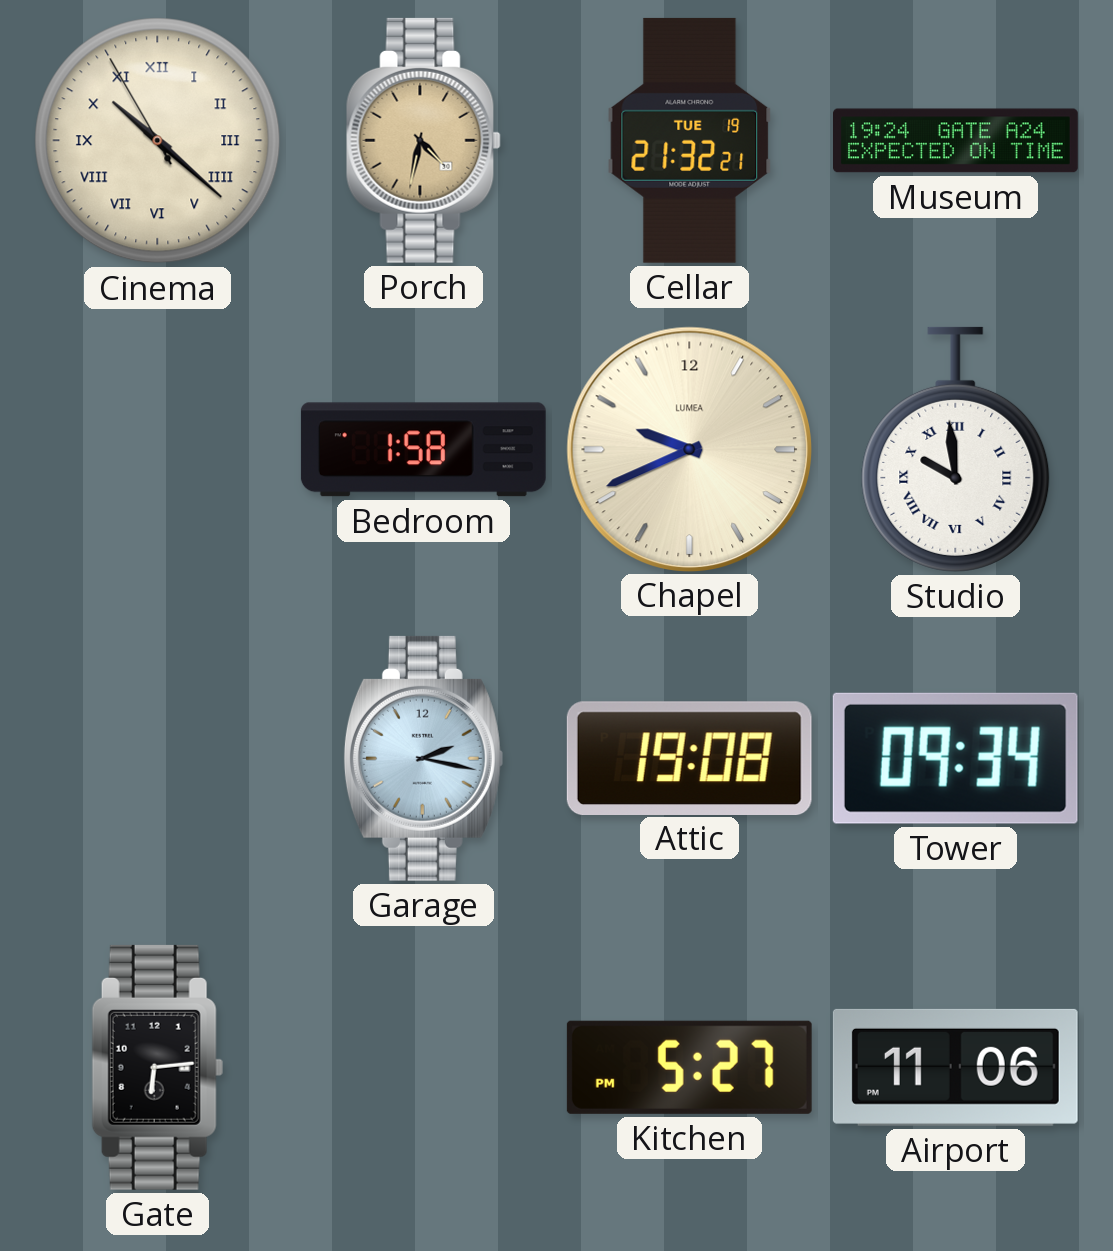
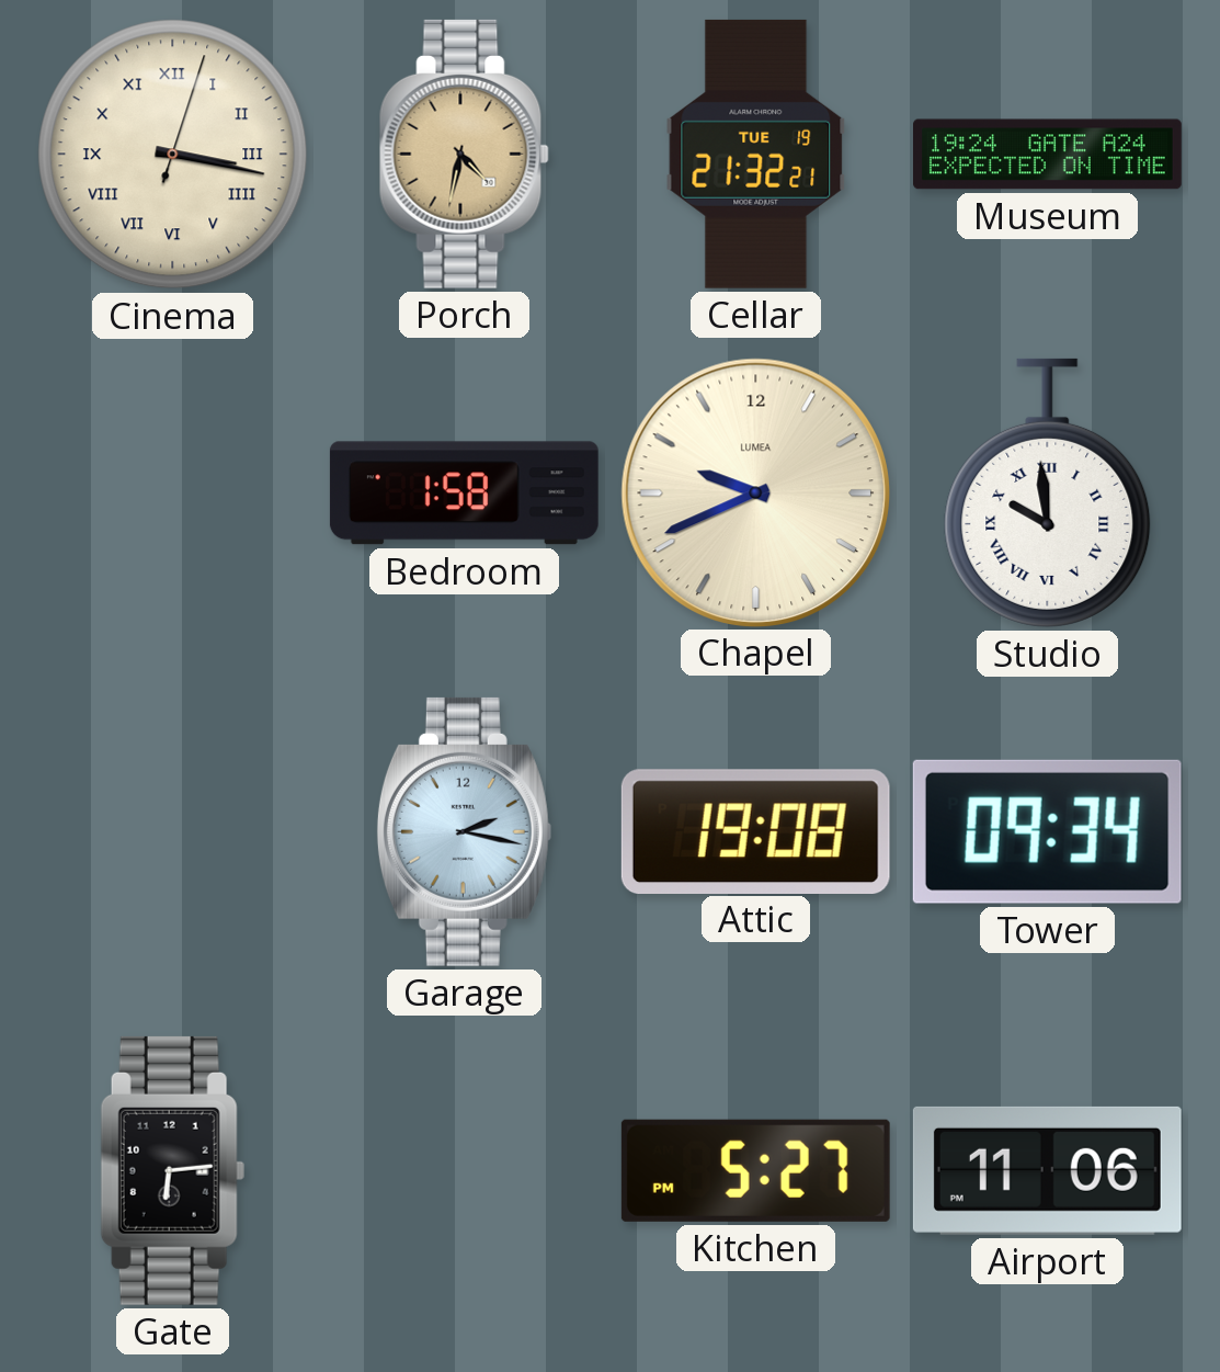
Cinema: 10:21 -> 3:17 (173, 155)
